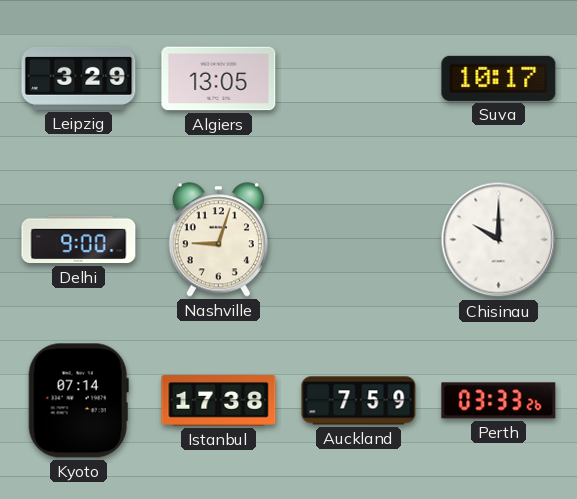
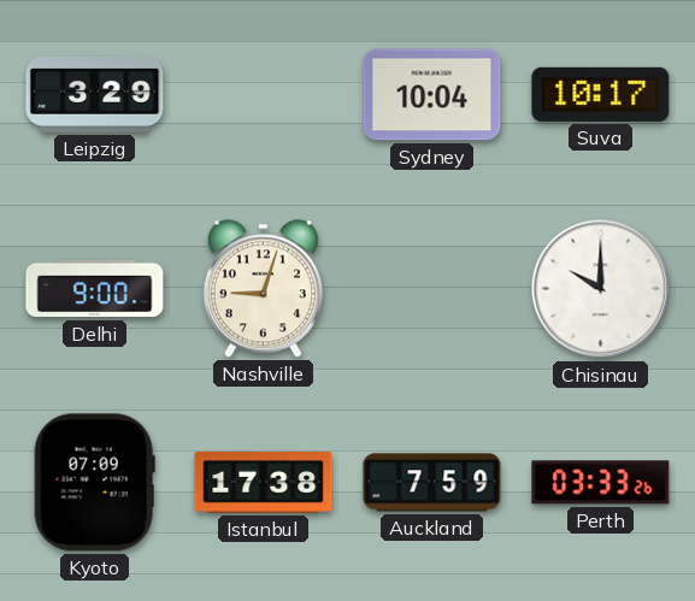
Algiers: 13:05 -> none (219, 79)
Sydney: none -> 10:04 (432, 95)
Kyoto: 07:14 -> 07:09 (94, 483)
